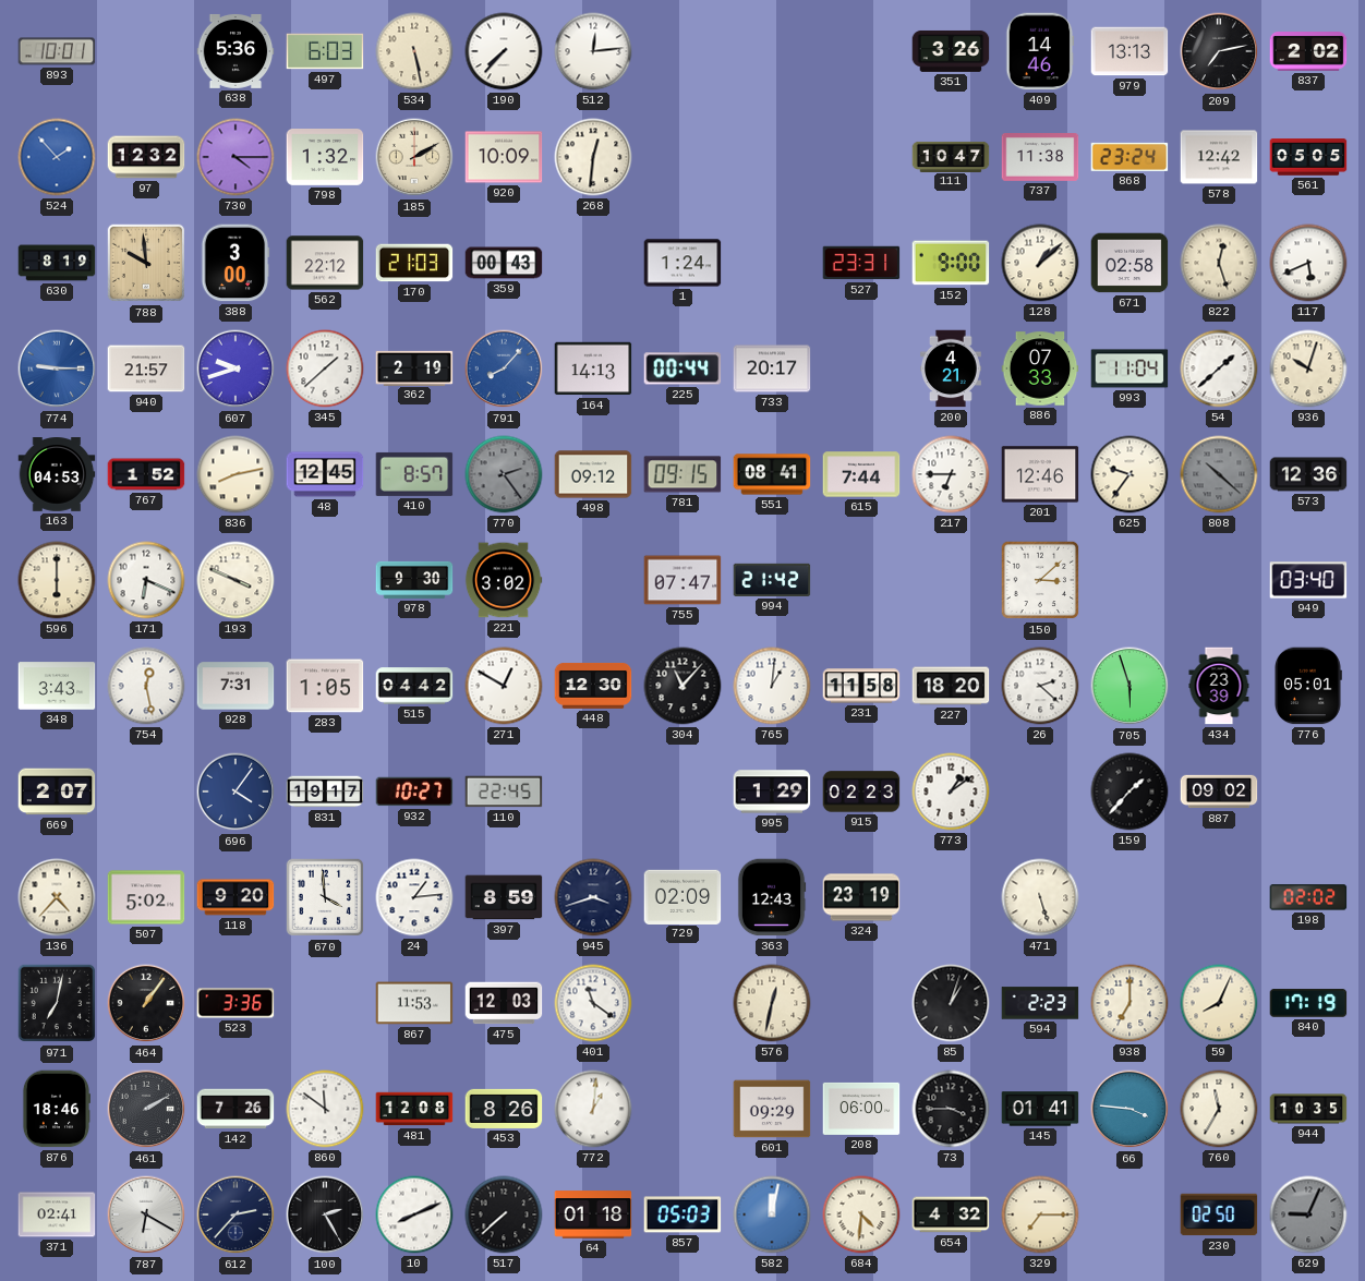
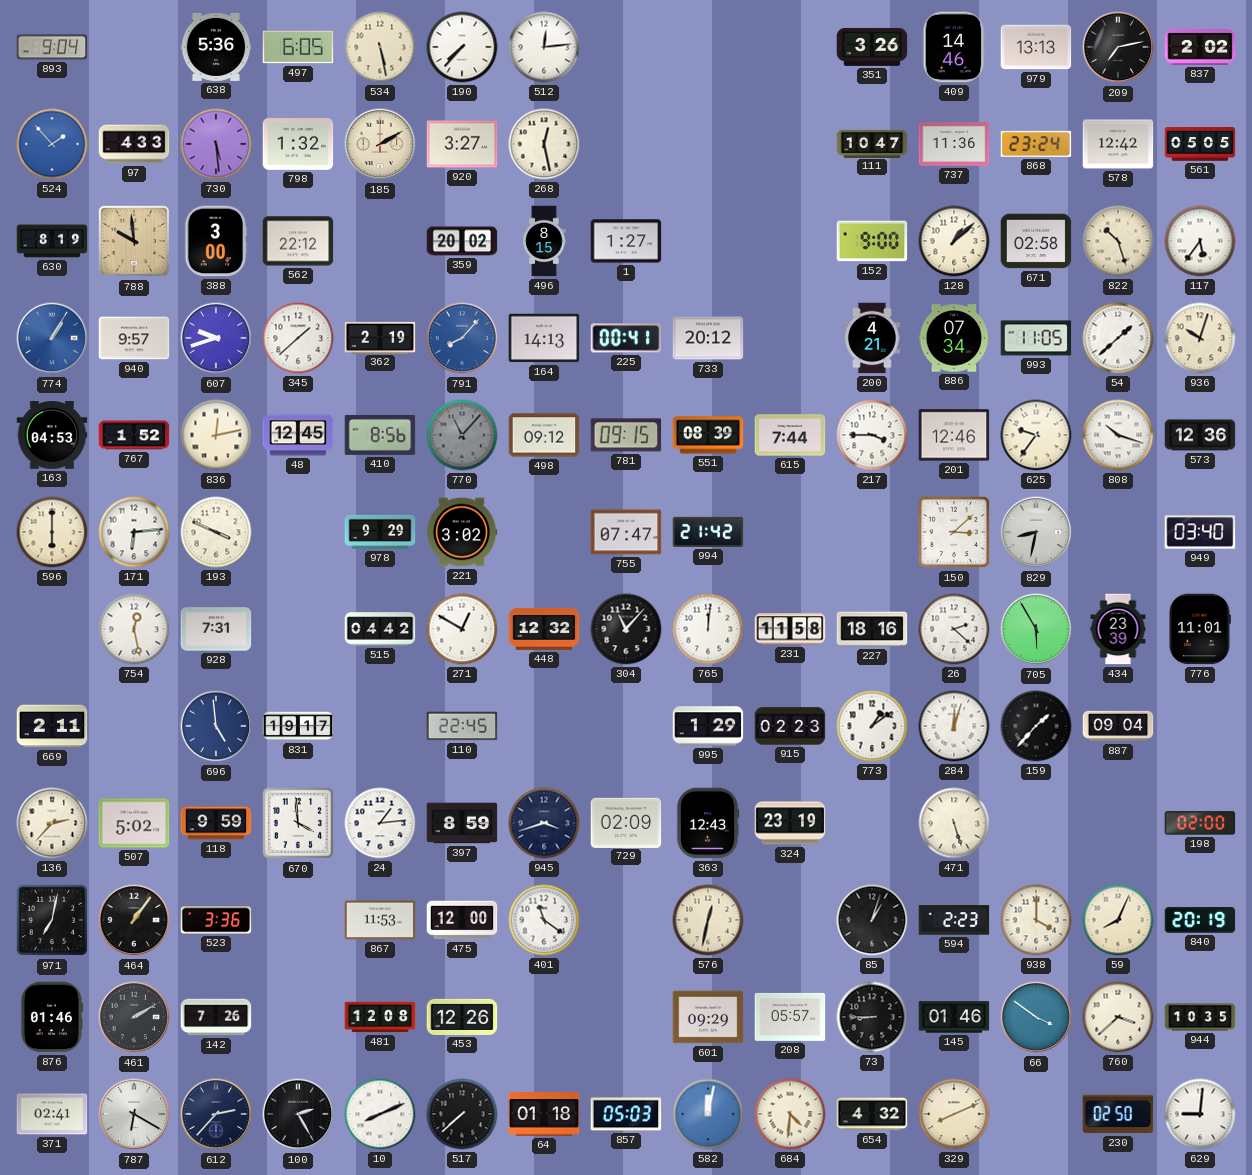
893: 10:01 -> 9:04 (52, 47)
497: 6:03 -> 6:05 (298, 47)
97: 12:32 -> 4:33 (134, 144)
730: 4:15 -> 5:29 (216, 144)
920: 10:09 -> 3:27 (462, 144)
268: 12:31 -> 12:28 (544, 144)
737: 11:38 -> 11:36 (954, 145)
170: 21:03 -> none (414, 263)
359: 00:43 -> 20:02 (462, 241)
496: none -> 8:15 (544, 241)
1: 1:24 -> 1:27 (626, 241)
527: 23:31 -> none (861, 263)
822: 12:27 -> 10:27 (1118, 241)
117: 5:41 -> 5:36 (1200, 241)
774: 9:15 -> 1:05 (52, 338)
940: 21:57 -> 9:57 (134, 338)
225: 00:44 -> 00:41 (626, 338)
733: 20:17 -> 20:12 (708, 338)
886: 07:33 -> 07:34 (954, 338)
993: 11:04 -> 11:05 (1036, 338)
836: 8:13 -> 12:13 (216, 435)
410: 8:57 -> 8:56 (380, 435)
770: 2:24 -> 11:07 (462, 435)
551: 08:41 -> 08:39 (708, 435)
217: 6:45 -> 3:45 (872, 435)
808: 10:22 -> 10:18 (1118, 435)
808 dial: grey -> white (1118, 435)
171: 6:19 -> 6:14 (134, 532)
978: 9:30 -> 9:29 (380, 532)
829: none -> 8:32 (1036, 532)
348: 3:43 -> none (57, 686)
283: 1:05 -> none (325, 686)
448: 12:30 -> 12:32 (544, 629)
765: 1:01 -> 12:01 (708, 629)
227: 18:20 -> 18:16 (872, 629)
705: 5:57 -> 5:55 (1036, 629)
776: 05:01 -> 11:01 (1200, 629)
669: 2:07 -> 2:11 (52, 726)
696: 4:06 -> 4:59 (216, 726)
932: 10:27 -> none (414, 791)
284: none -> 12:03 (954, 726)
887: 09:02 -> 09:04 (1118, 726)
136: 4:37 -> 2:37 (52, 823)
118: 9:20 -> 9:59 (216, 823)
198: 02:02 -> 02:00 (1200, 823)
475: 12:03 -> 12:00 (462, 920)
938: 7:00 -> 4:00 (1036, 920)
840: 17:19 -> 20:19 (1200, 920)
876: 18:46 -> 01:46 (51, 1017)
860: 11:51 -> none (325, 1109)
453: 8:26 -> 12:26 (462, 1017)
772: 1:01 -> none (593, 1109)
208: 06:00 -> 05:57 (790, 1017)
73: 3:45 -> 8:45 (872, 1017)
145: 01:41 -> 01:46 (954, 1017)
66: 3:46 -> 3:51 (1036, 1017)
760: 11:35 -> 3:38 (1118, 1017)
329: 7:15 -> 8:11 (954, 1114)
629: 9:04 -> 9:01 (1200, 1114)
629 dial: grey -> white (1200, 1114)
